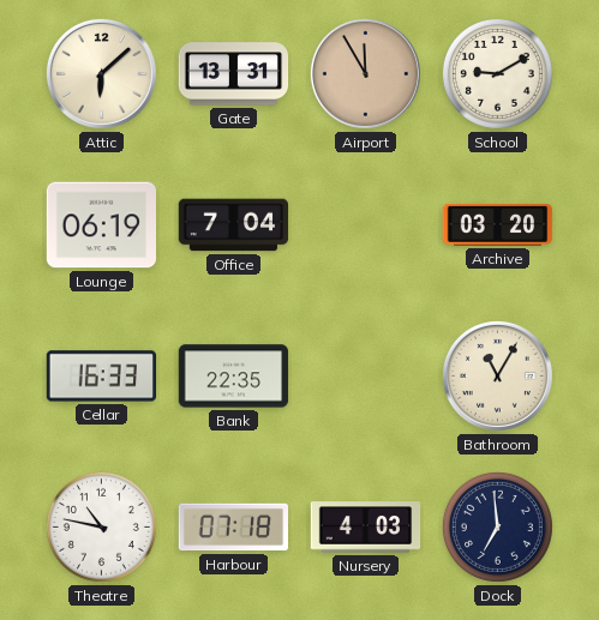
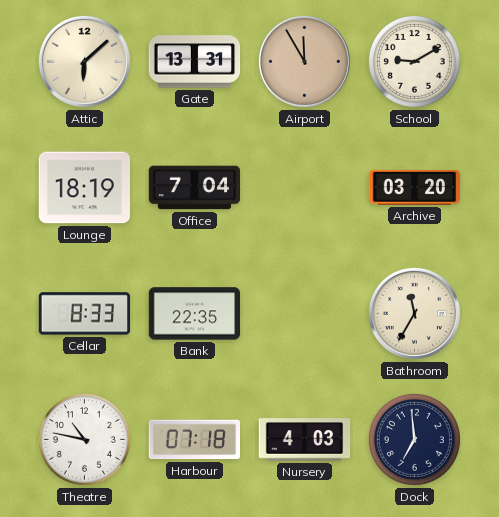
Lounge: 06:19 -> 18:19 (84, 188)
Cellar: 16:33 -> 8:33 (85, 314)
Bathroom: 11:05 -> 11:35 (414, 313)
